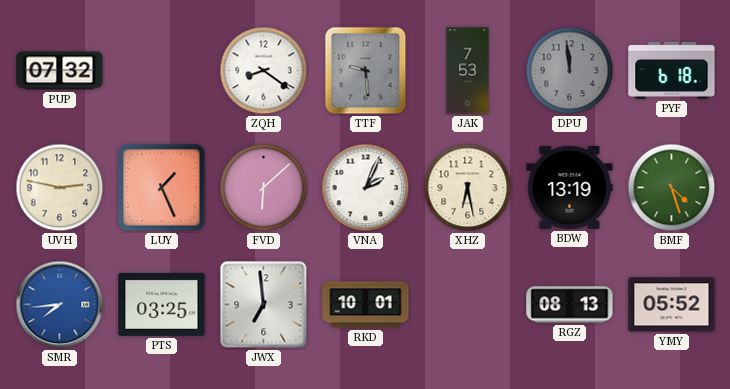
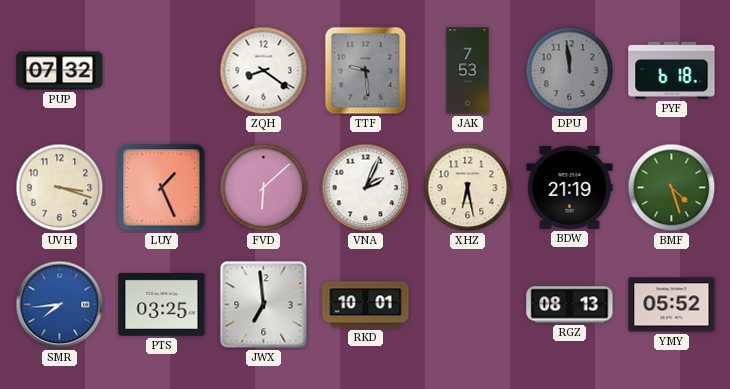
UVH: 2:47 -> 3:18 (60, 188)
BDW: 13:19 -> 21:19 (570, 187)
